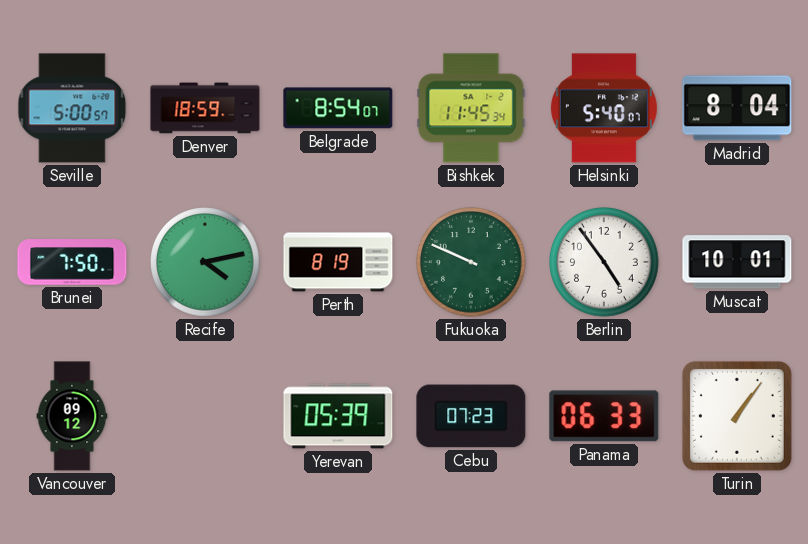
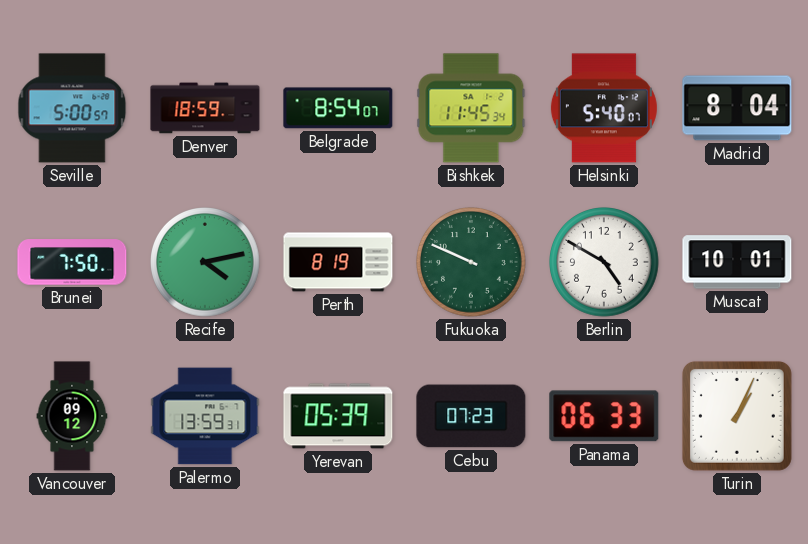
Berlin: 4:54 -> 4:50 (604, 262)
Palermo: none -> 13:59 (205, 416)
Turin: 1:06 -> 1:04 (737, 416)
